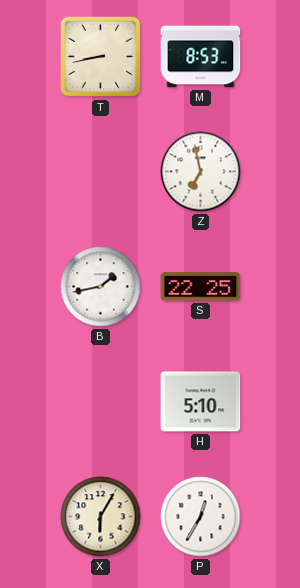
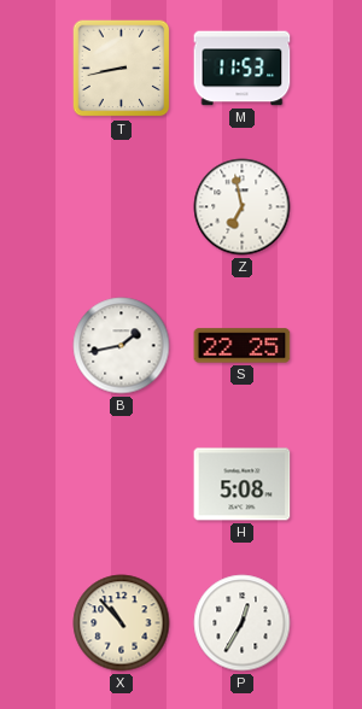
M: 8:53 -> 11:53 (243, 69)
H: 5:10 -> 5:08 (243, 485)
X: 6:05 -> 10:53 (122, 623)
